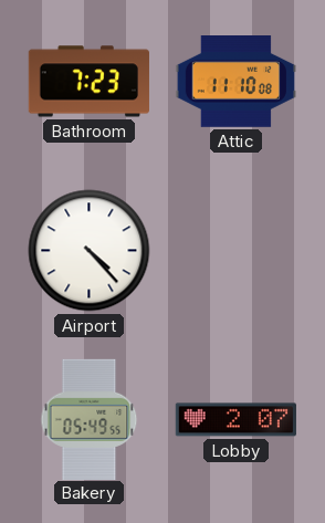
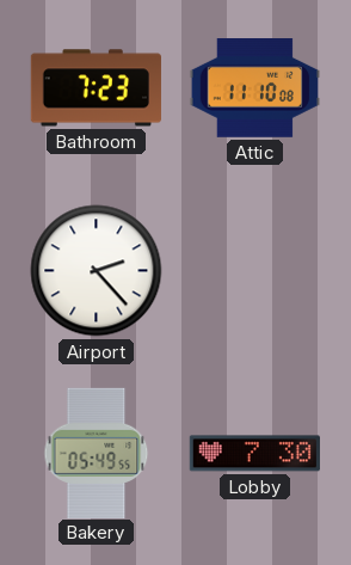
Airport: 4:23 -> 2:23 (97, 271)
Lobby: 2:07 -> 7:30 (254, 454)
